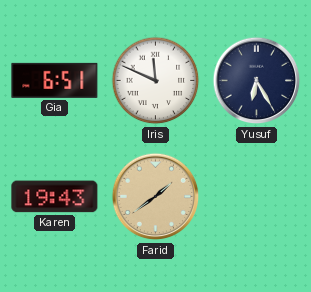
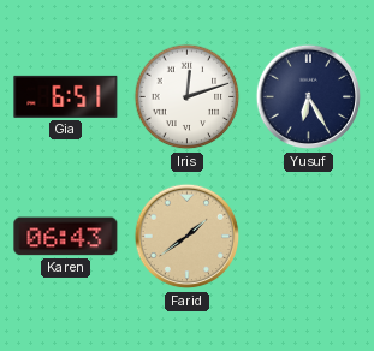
Iris: 11:49 -> 12:12 (188, 97)
Karen: 19:43 -> 06:43 (66, 237)
